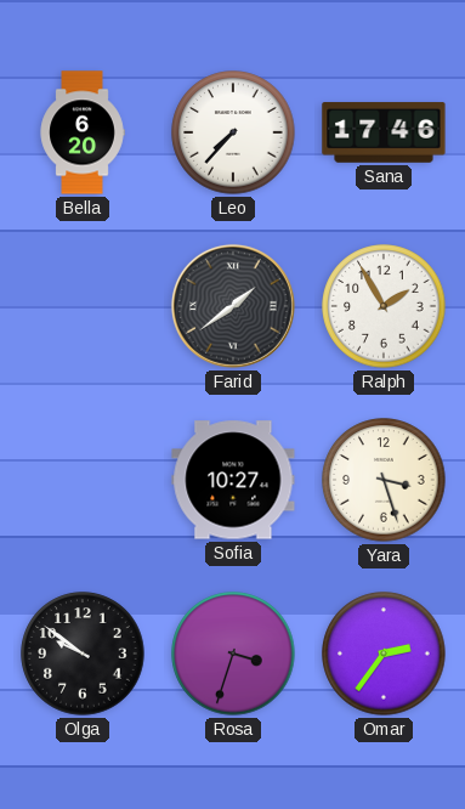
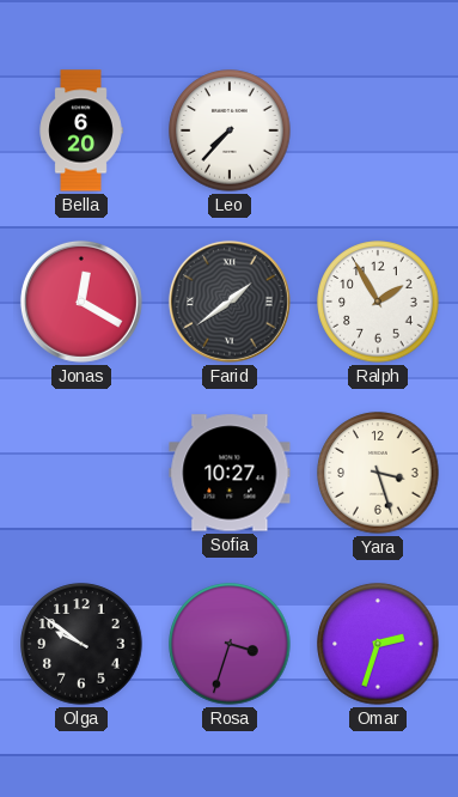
Sana: 17:46 -> none (384, 132)
Jonas: none -> 12:20 (81, 302)
Omar: 2:36 -> 2:33 (378, 644)
